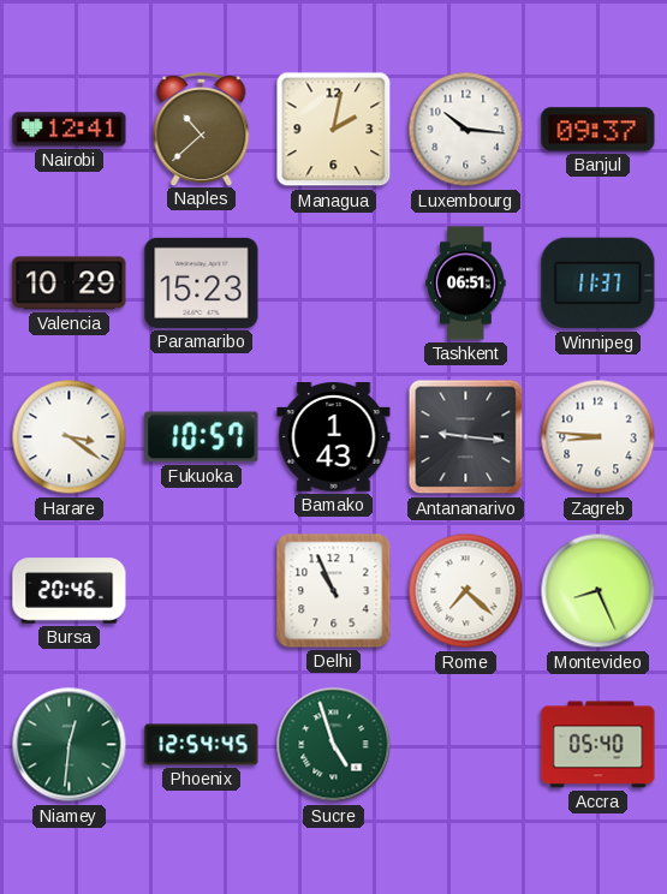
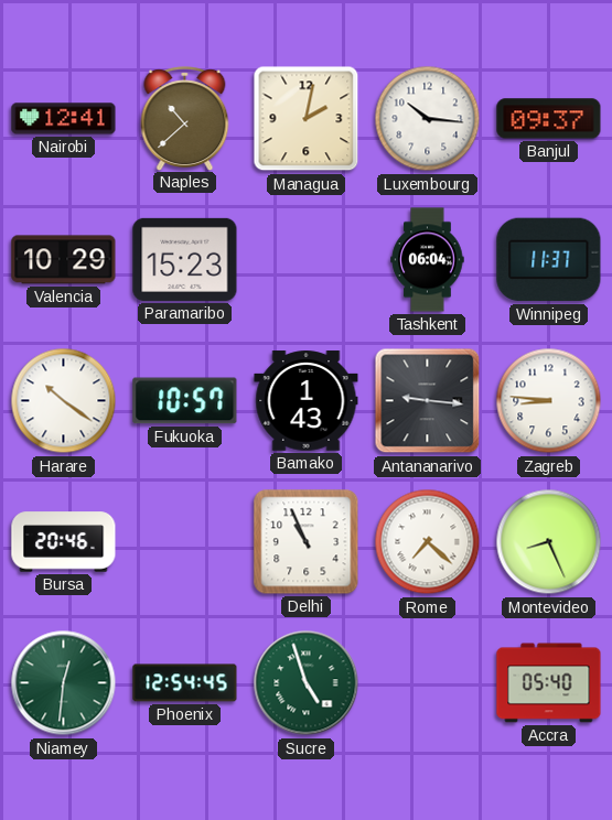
Tashkent: 06:51 -> 06:04 (428, 260)
Harare: 3:21 -> 10:21 (64, 401)
